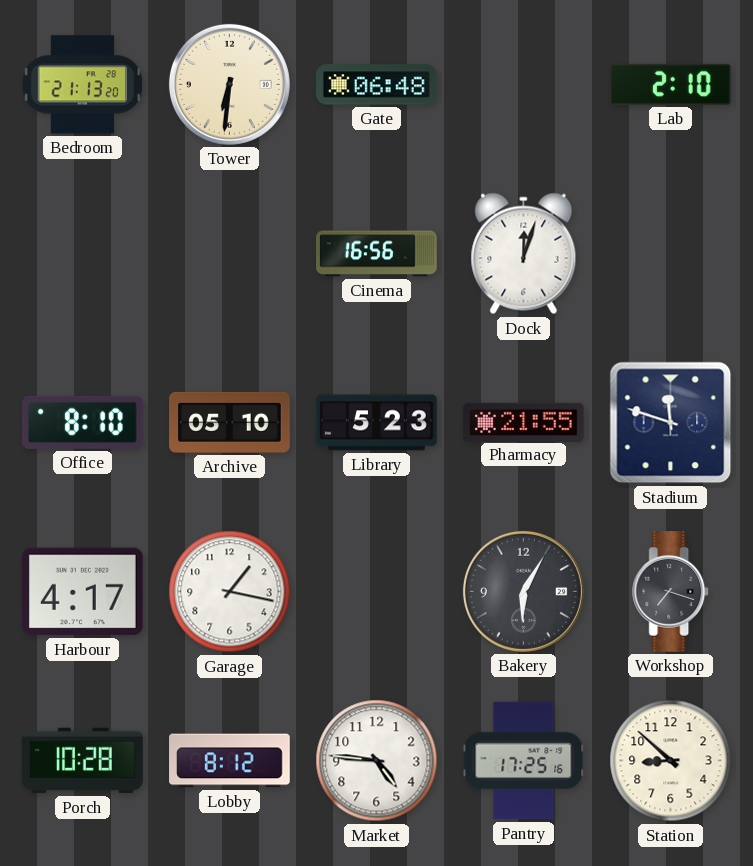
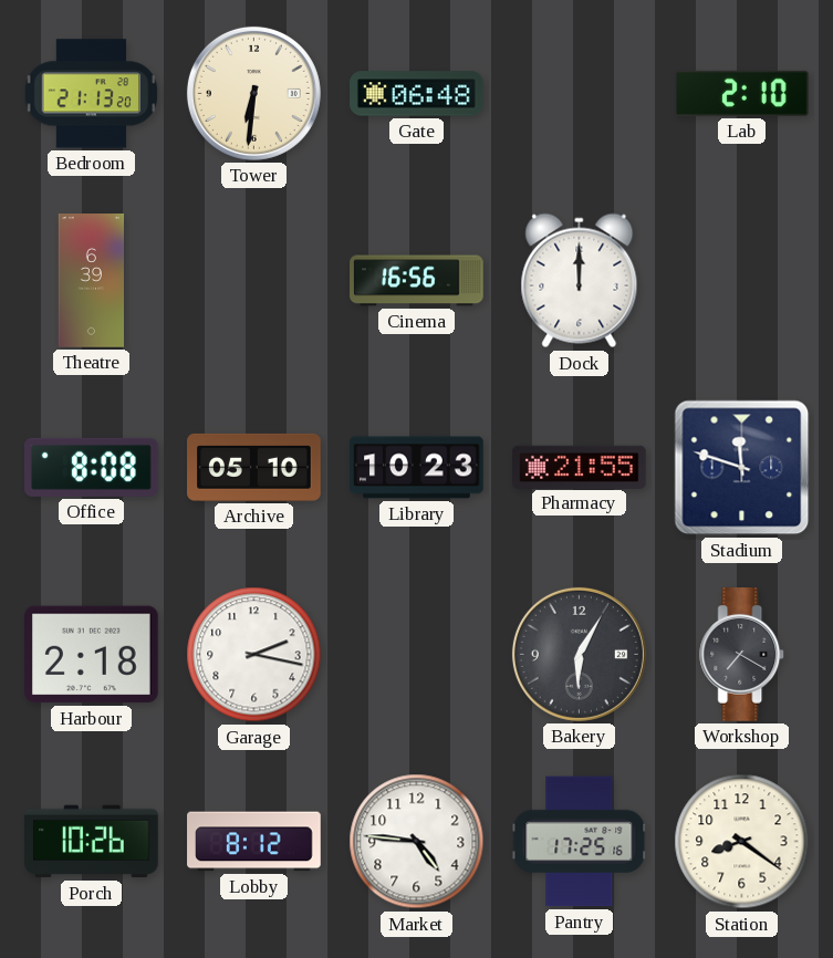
Theatre: none -> 6:39 (91, 281)
Dock: 12:03 -> 12:00 (580, 281)
Office: 8:10 -> 8:08 (92, 467)
Library: 5:23 -> 10:23 (417, 468)
Harbour: 4:17 -> 2:18 (92, 655)
Garage: 1:17 -> 2:17 (254, 655)
Workshop: 7:18 -> 7:20 (742, 655)
Porch: 10:28 -> 10:26 (92, 842)
Station: 8:52 -> 8:21 (742, 842)
